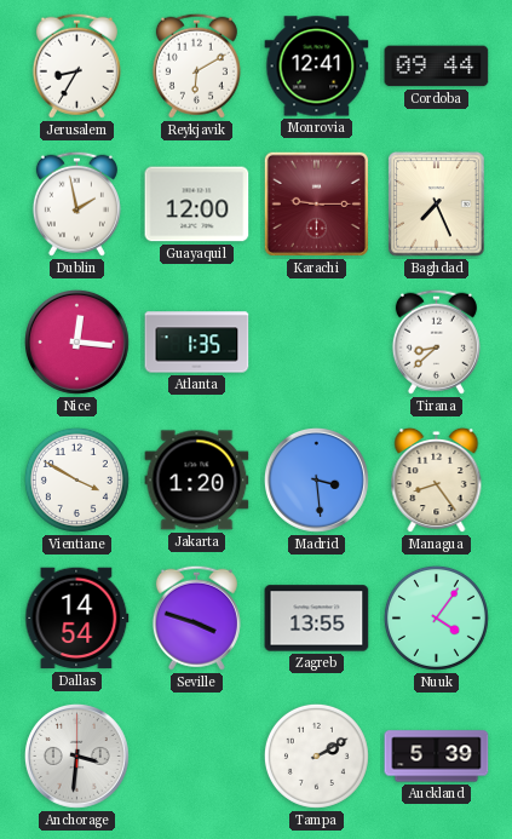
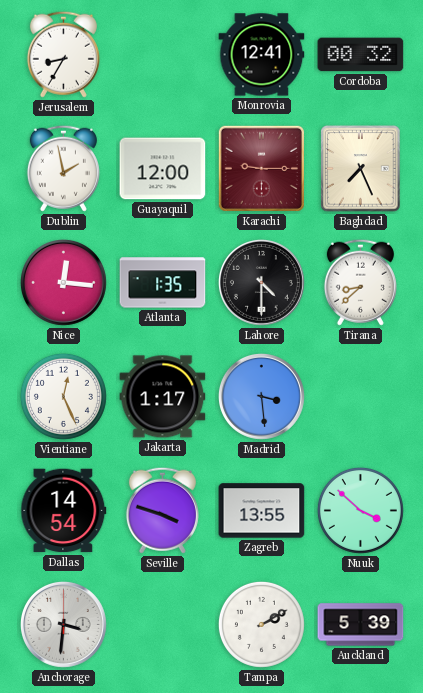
Reykjavik: 6:10 -> none (196, 65)
Cordoba: 09:44 -> 00:32 (361, 55)
Lahore: none -> 4:30 (261, 282)
Vientiane: 3:50 -> 12:26 (63, 396)
Jakarta: 1:20 -> 1:17 (163, 397)
Managua: 8:24 -> none (437, 481)
Nuuk: 4:06 -> 3:52 (360, 510)
